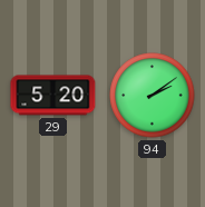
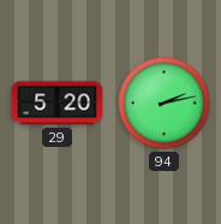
94: 2:09 -> 2:13 (165, 104)
